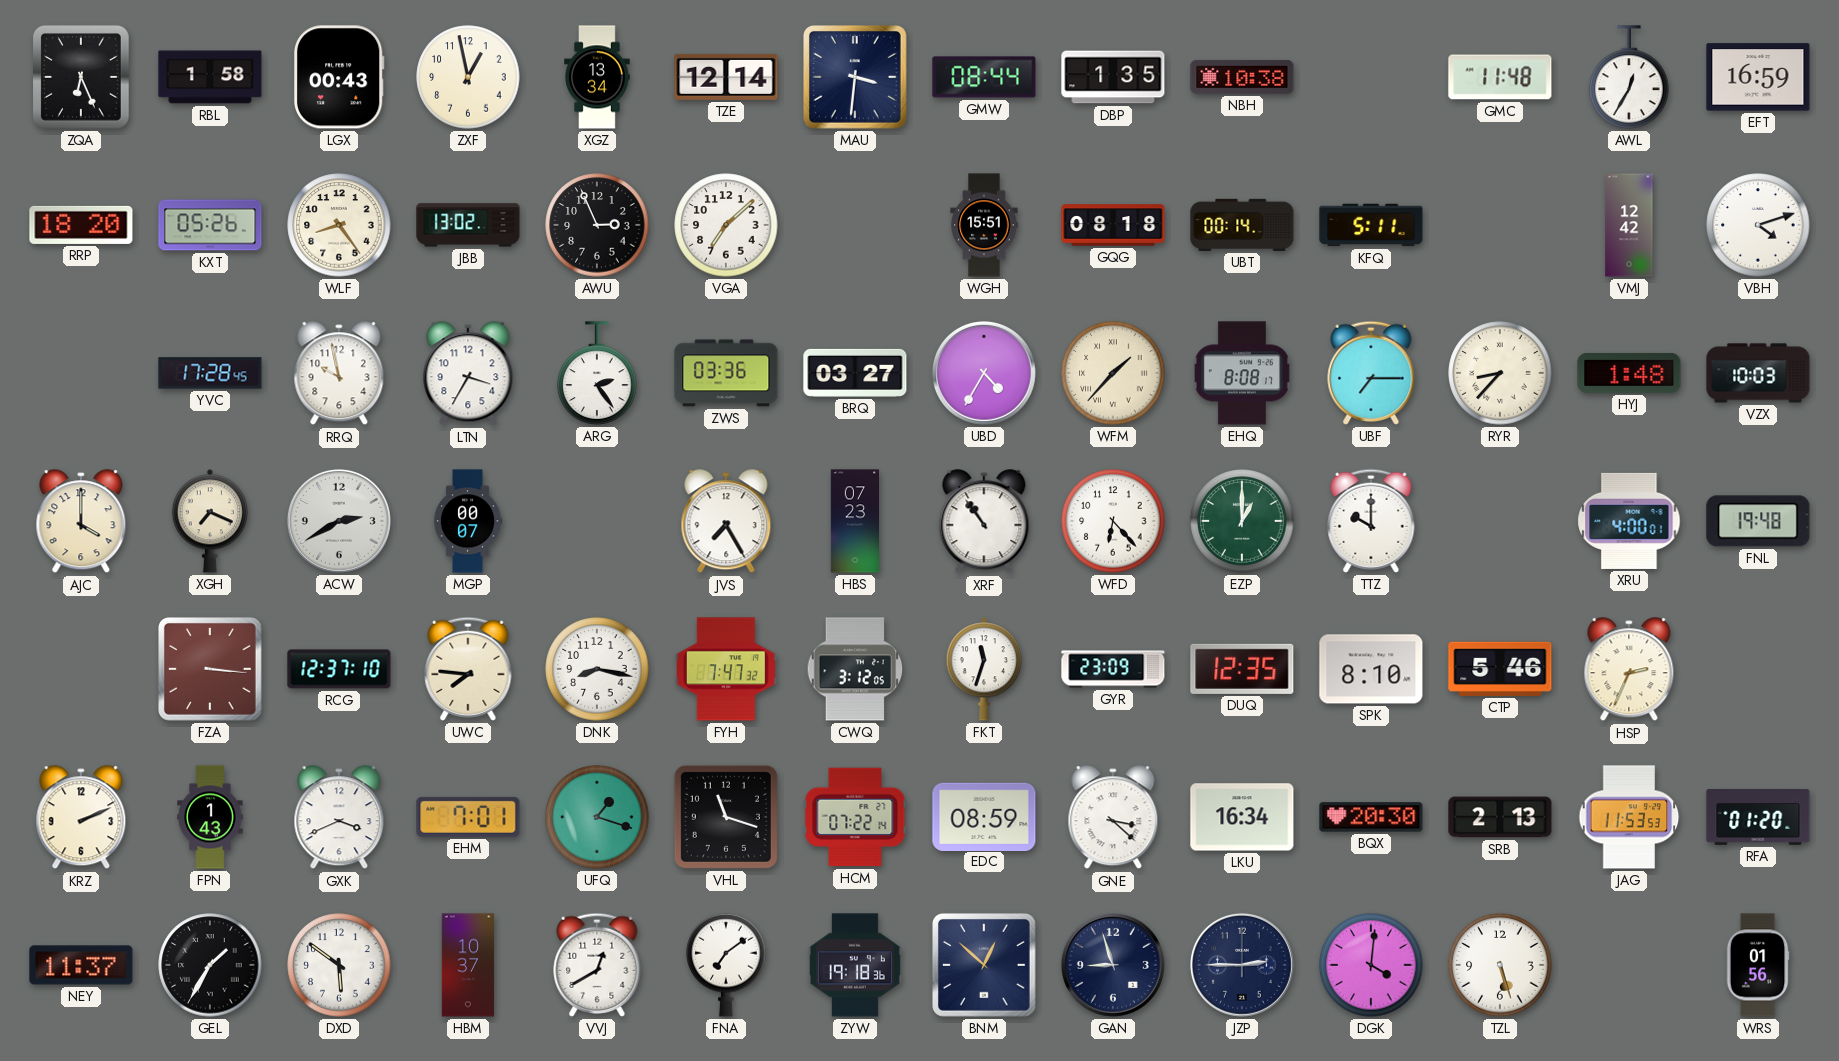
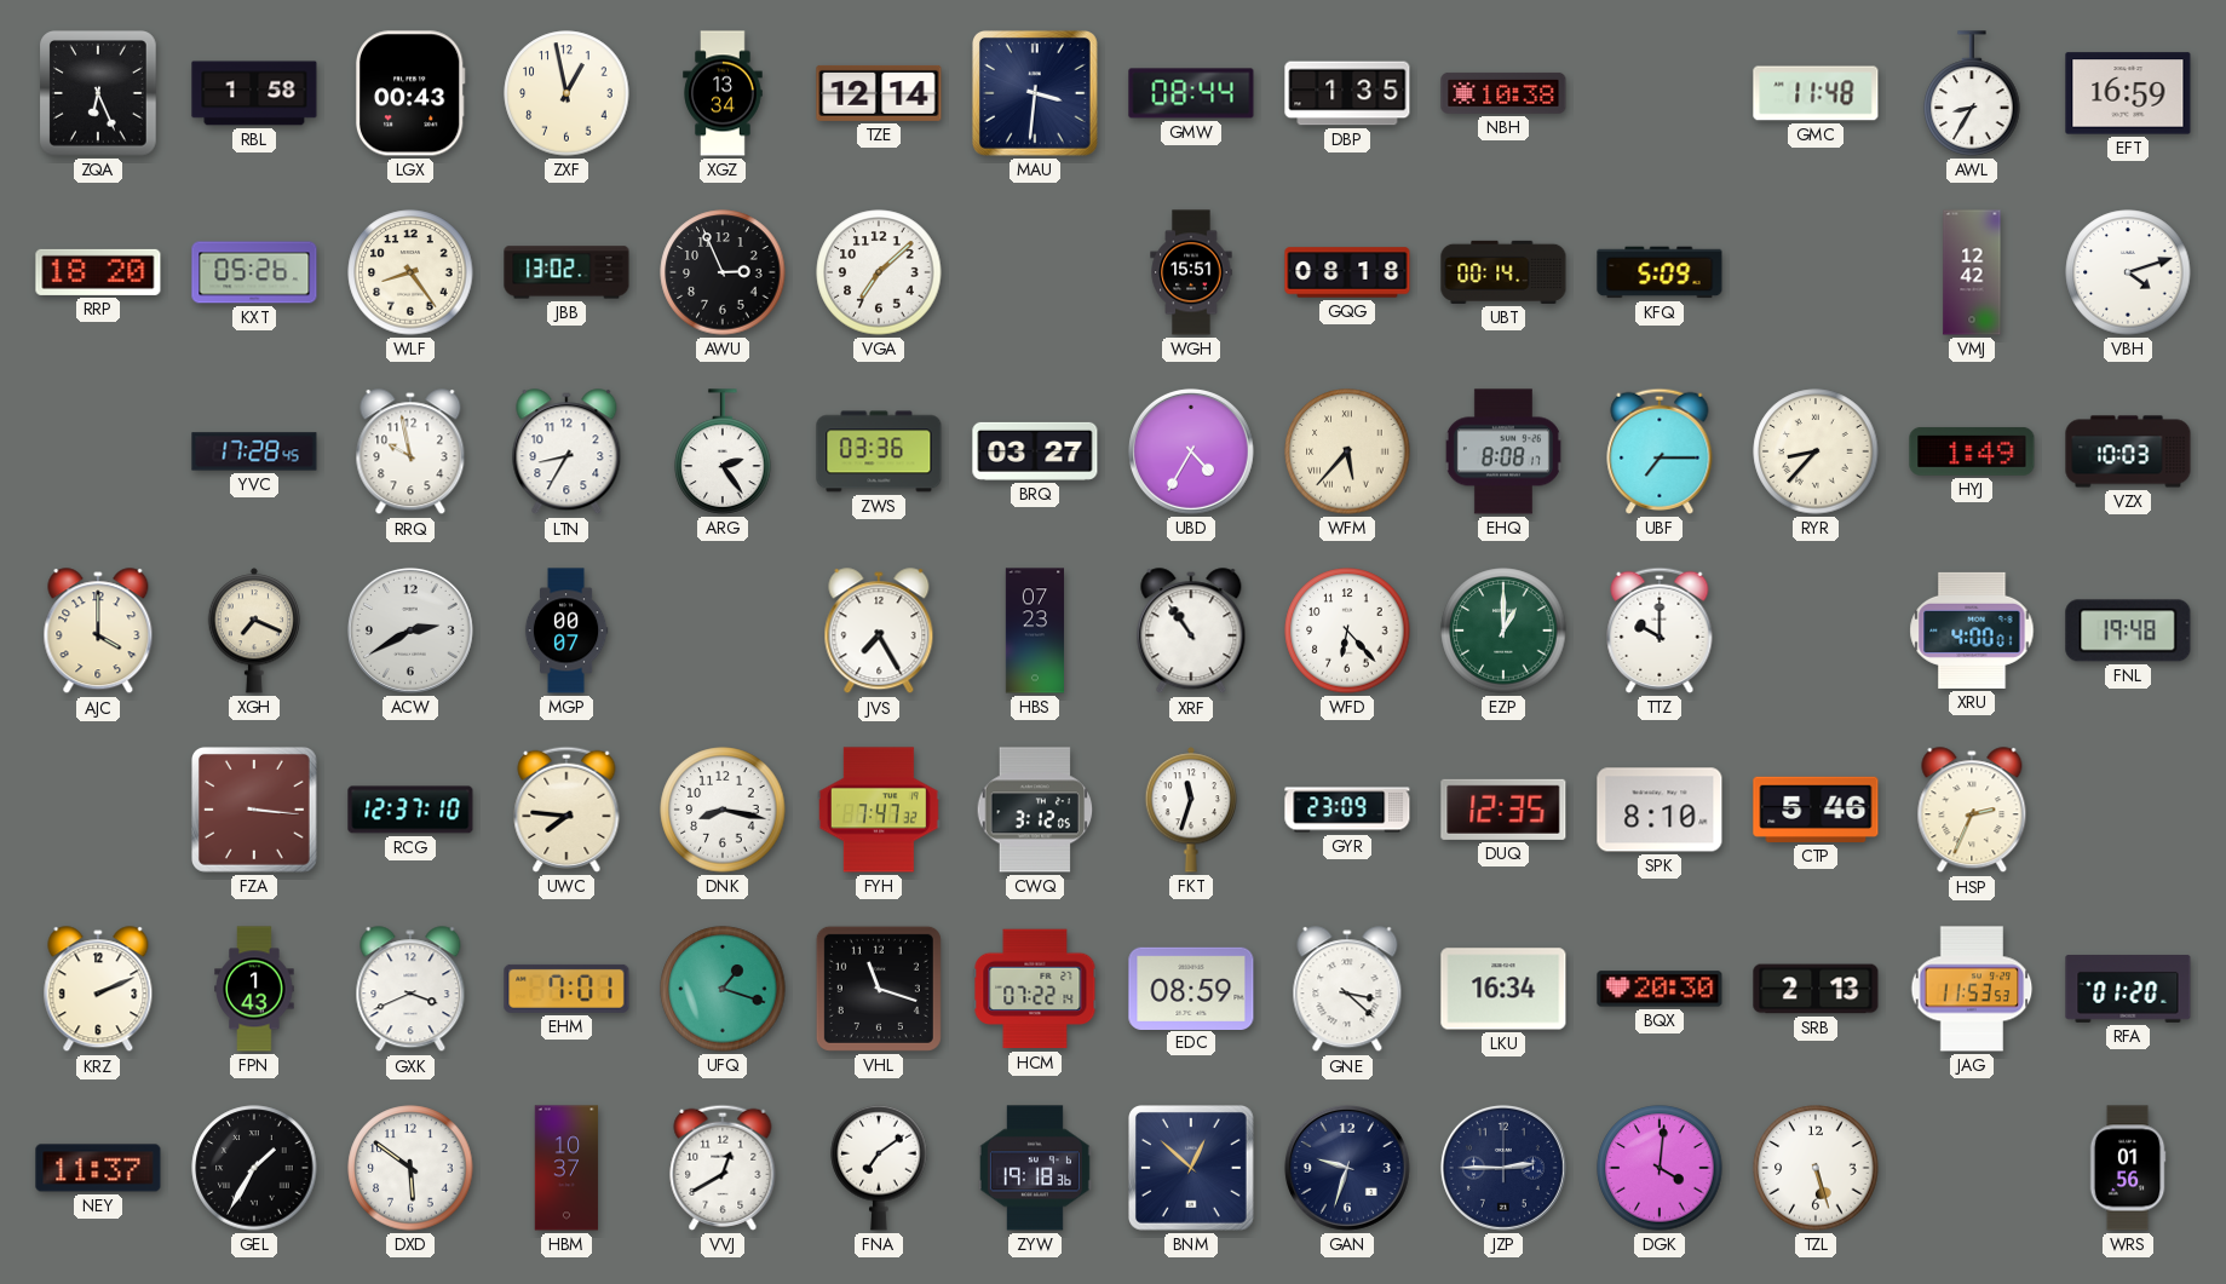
AWL: 12:35 -> 8:35 (1972, 93)
KFQ: 5:11 -> 5:09 (1660, 272)
LTN: 3:35 -> 8:35 (566, 453)
WFM: 1:37 -> 5:37 (1347, 451)
HYJ: 1:48 -> 1:49 (1972, 451)
GAN: 8:57 -> 9:33 (1347, 1168)
